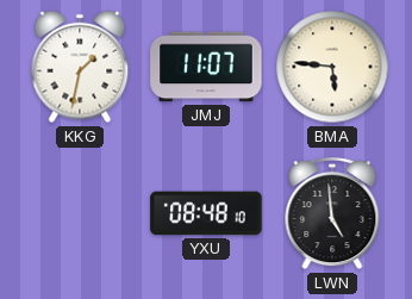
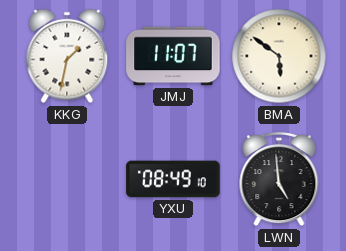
BMA: 5:46 -> 5:51 (279, 56)
YXU: 08:48 -> 08:49 (173, 179)
